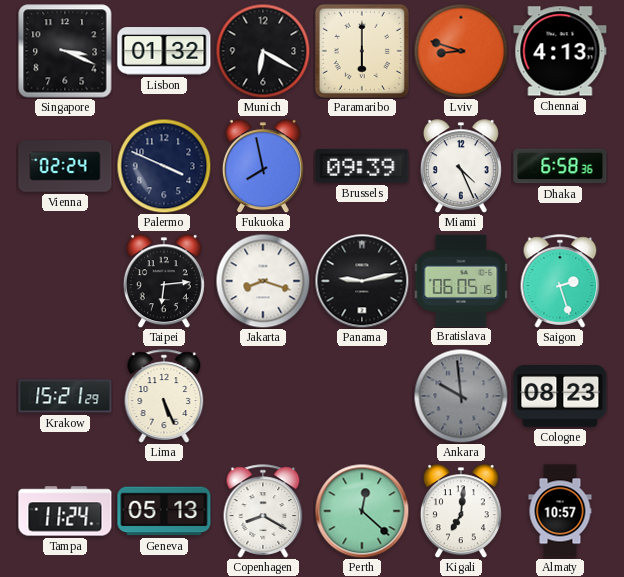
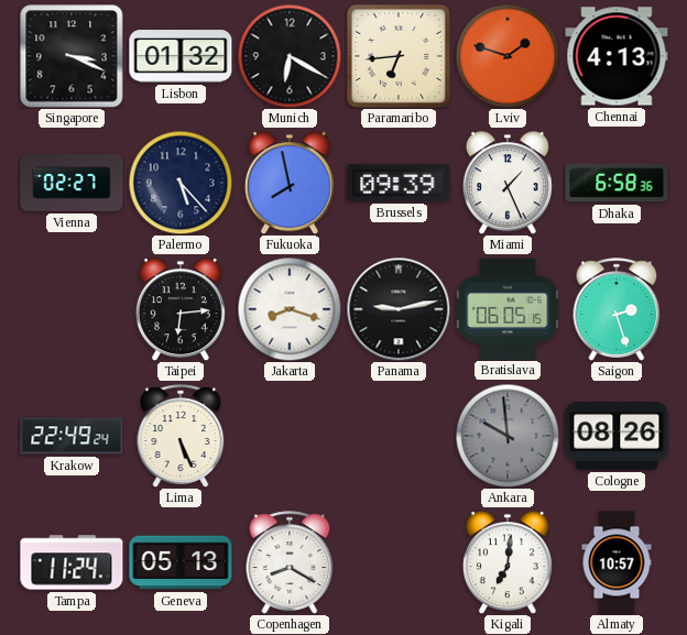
Paramaribo: 6:00 -> 6:44 (399, 56)
Lviv: 8:48 -> 1:48 (508, 56)
Vienna: 02:24 -> 02:27 (72, 183)
Palermo: 3:49 -> 5:23 (181, 183)
Miami: 4:26 -> 1:26 (508, 183)
Krakow: 15:21 -> 22:49 (72, 436)
Cologne: 08:23 -> 08:26 (617, 436)
Perth: 12:22 -> none (362, 511)
